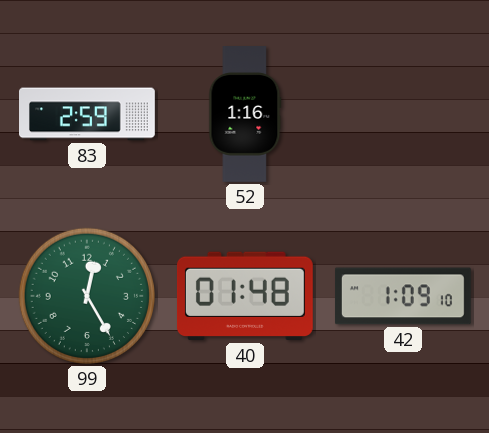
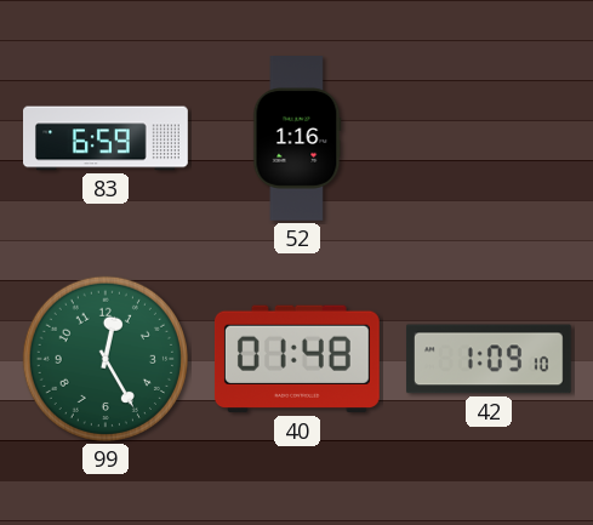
83: 2:59 -> 6:59 (107, 138)
